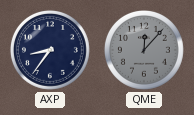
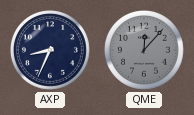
AXP: 8:36 -> 8:34 (50, 50)
